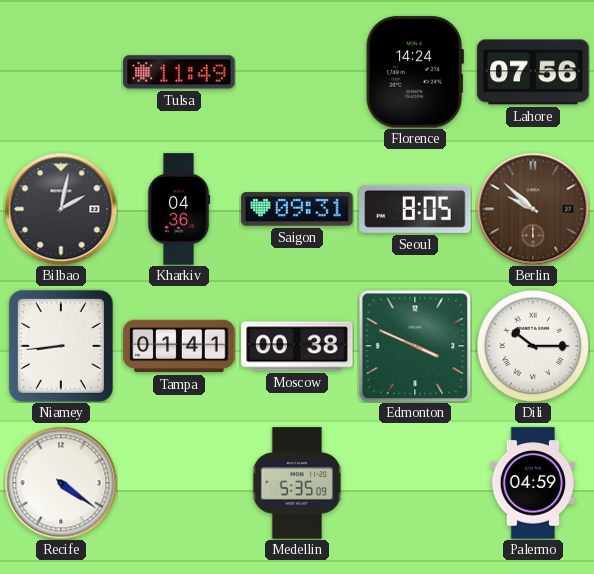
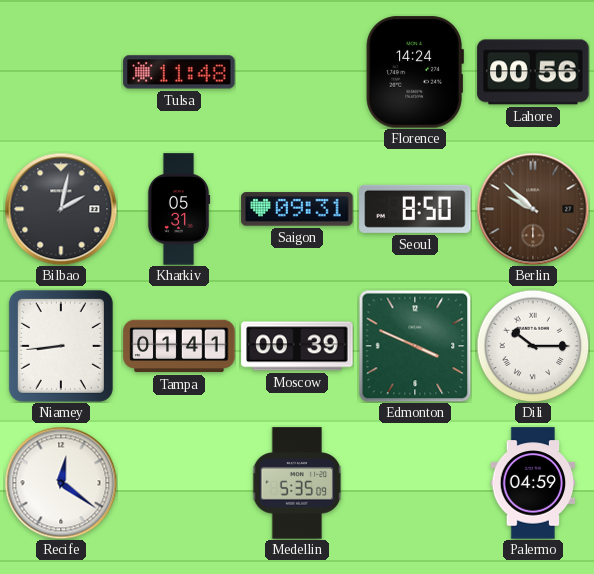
Tulsa: 11:49 -> 11:48 (179, 72)
Lahore: 07:56 -> 00:56 (533, 72)
Kharkiv: 04:36 -> 05:31 (179, 209)
Seoul: 8:05 -> 8:50 (415, 209)
Moscow: 00:38 -> 00:39 (297, 346)
Recife: 4:21 -> 12:21 (61, 483)
